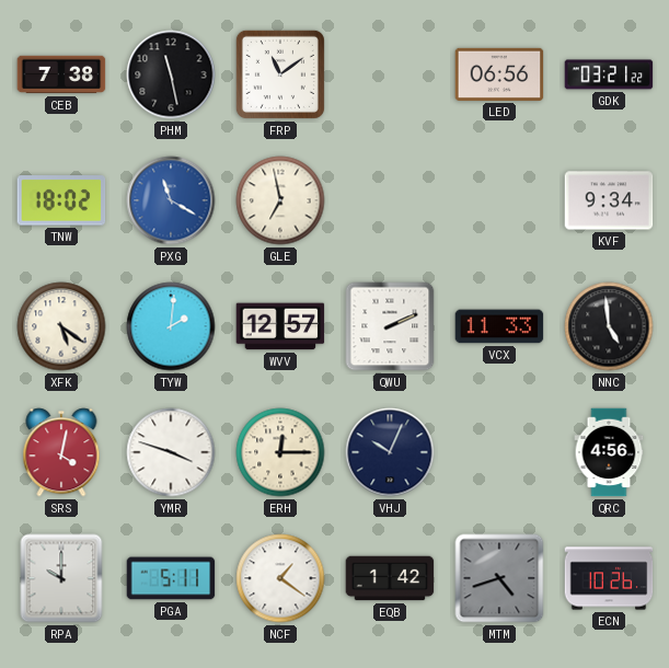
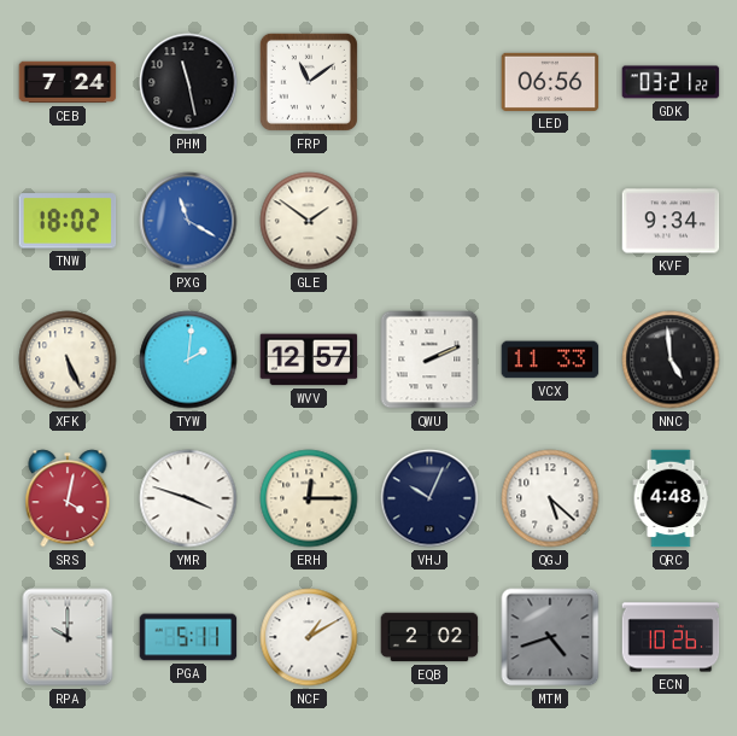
CEB: 7:38 -> 7:24 (68, 82)
GLE: 6:58 -> 1:51 (309, 221)
XFK: 5:21 -> 5:26 (68, 360)
QGJ: none -> 5:22 (550, 498)
QRC: 4:56 -> 4:48 (671, 498)
NCF: 1:21 -> 1:10 (309, 637)
EQB: 1:42 -> 2:02 (429, 637)
